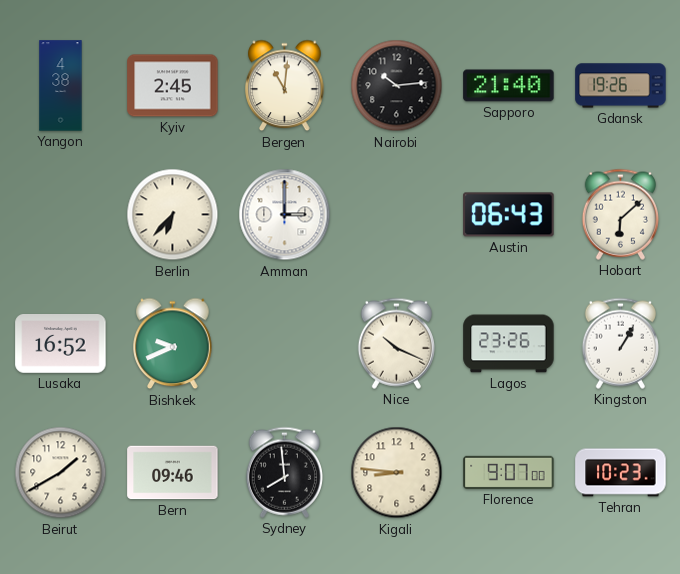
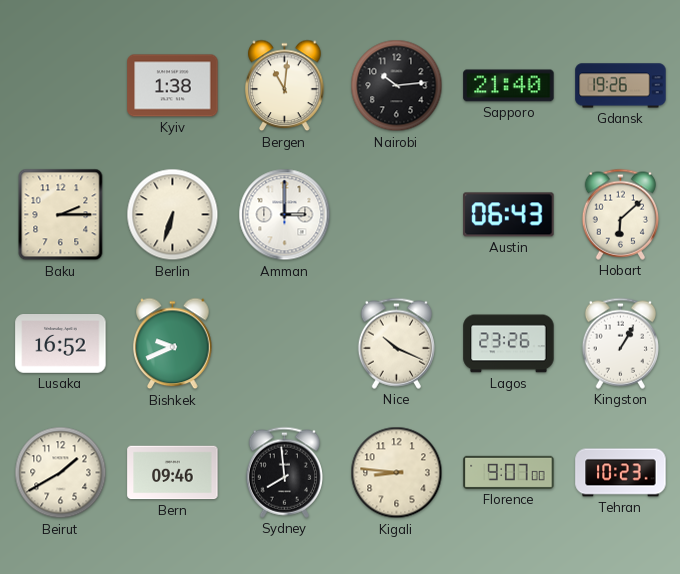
Yangon: 4:38 -> none (61, 86)
Kyiv: 2:45 -> 1:38 (173, 86)
Baku: none -> 2:15 (61, 215)
Berlin: 6:37 -> 6:33 (173, 215)
